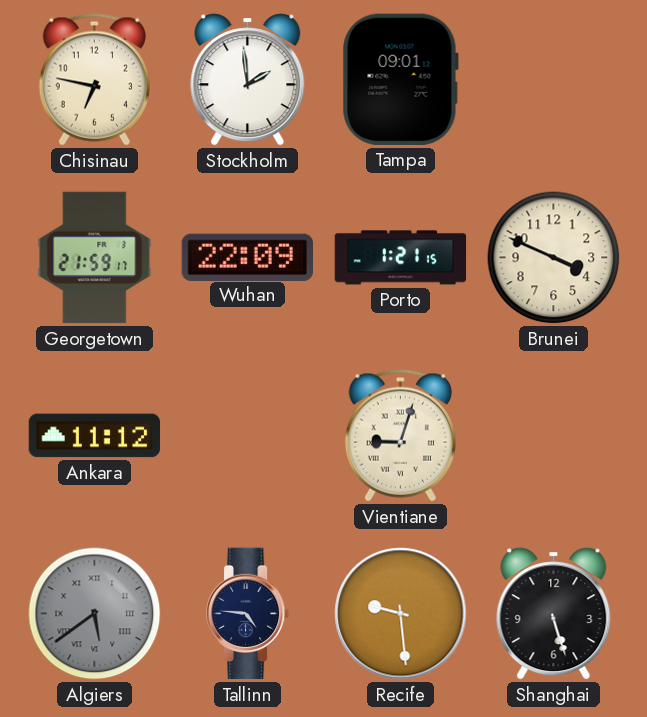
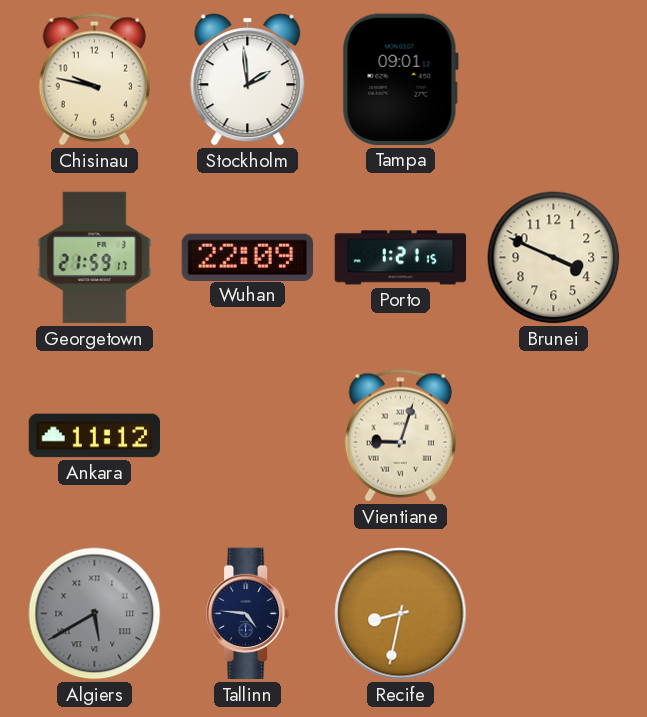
Chisinau: 6:47 -> 9:47 (94, 80)
Algiers: 5:39 -> 5:40 (95, 614)
Recife: 9:29 -> 8:32 (401, 614)
Shanghai: 5:27 -> none (554, 614)
